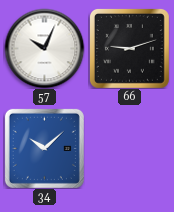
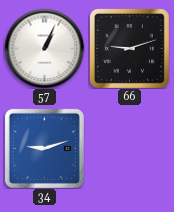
57: 10:04 -> 1:04 (44, 48)
34: 10:08 -> 9:12 (44, 148)
